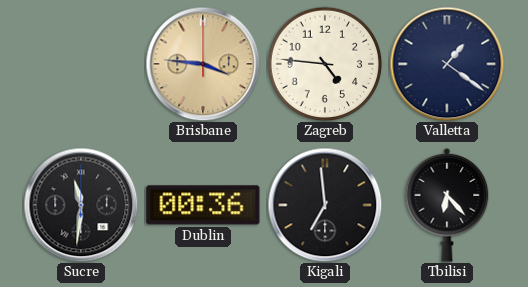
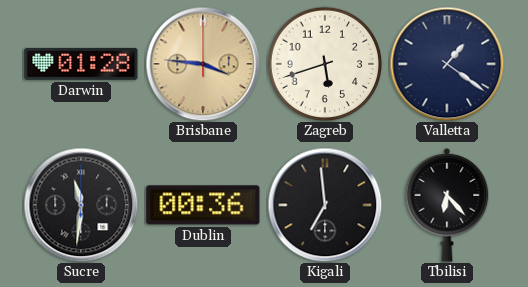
Darwin: none -> 01:28 (81, 64)
Zagreb: 4:46 -> 5:42 (324, 63)
